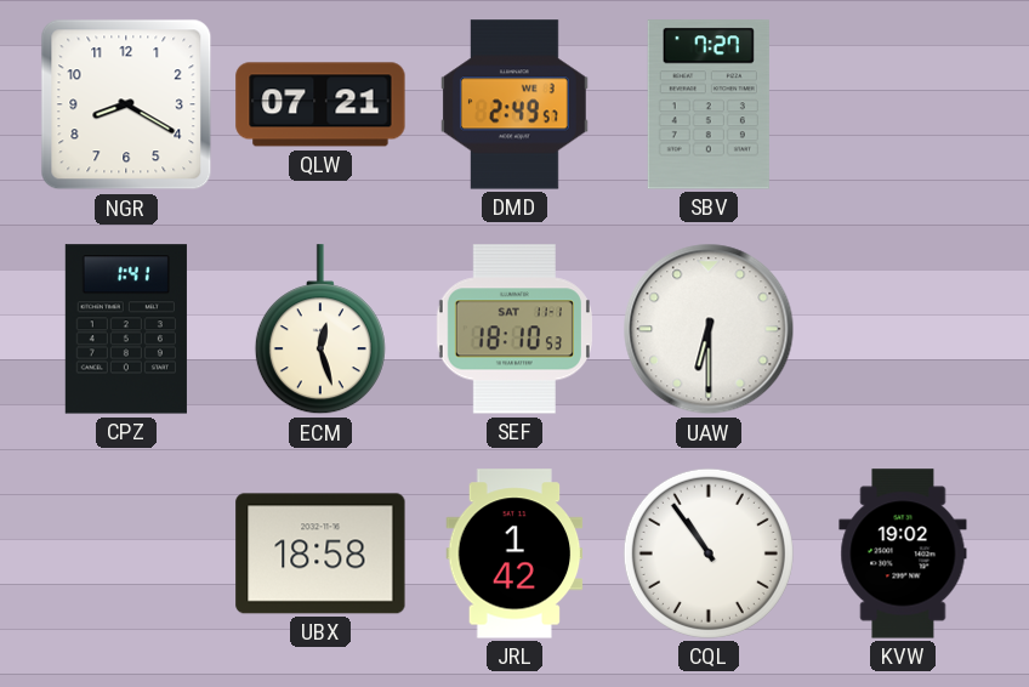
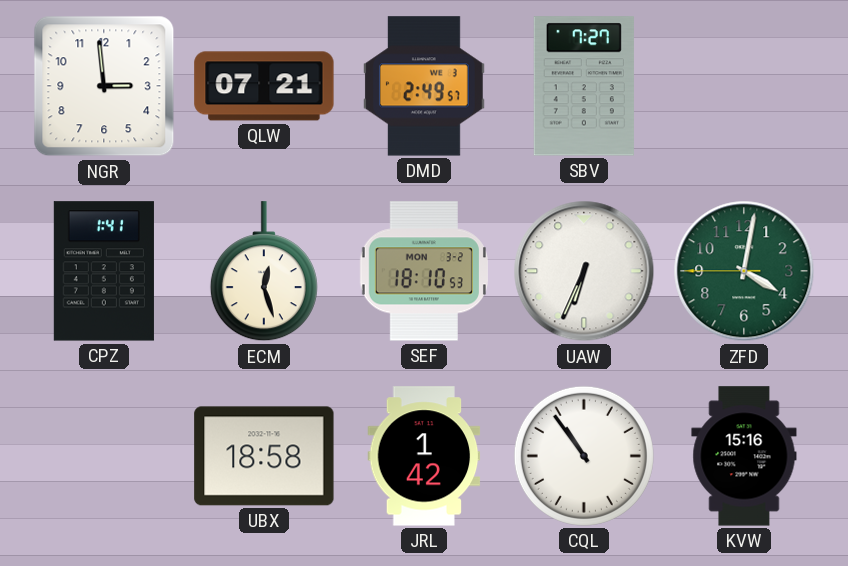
NGR: 8:20 -> 2:59 (104, 86)
SEF date: SAT 11-1 -> MON 3-2 (424, 271)
UAW: 6:30 -> 6:34 (584, 271)
ZFD: none -> 4:01 (744, 271)
KVW: 19:02 -> 15:16 (744, 456)
